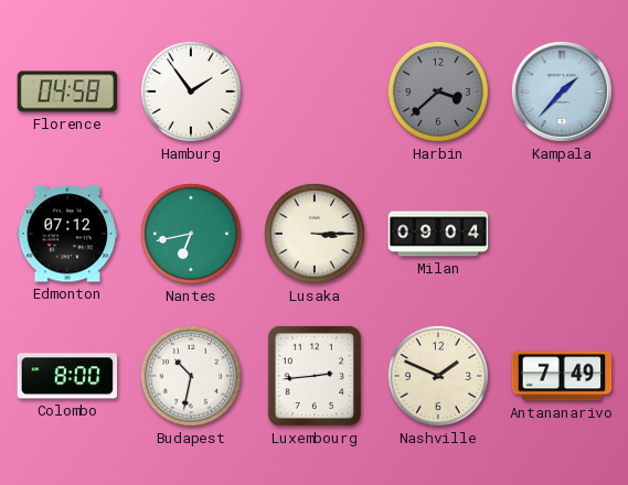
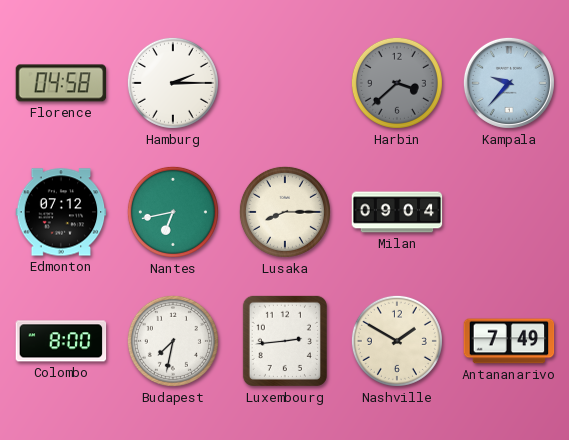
Hamburg: 1:54 -> 2:15 (173, 83)
Kampala: 1:37 -> 9:37 (509, 83)
Lusaka: 3:15 -> 8:15 (285, 212)
Budapest: 10:32 -> 7:32 (173, 341)
Nashville: 1:49 -> 1:50 (397, 341)
